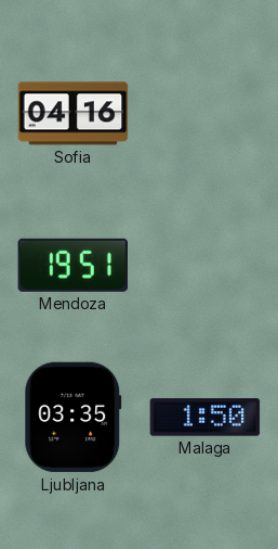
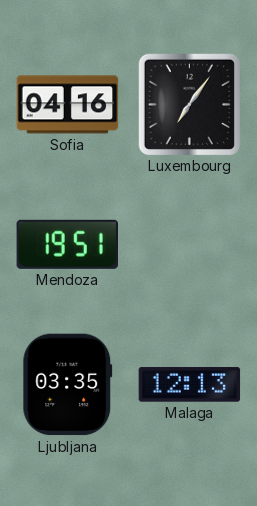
Luxembourg: none -> 7:06 (189, 104)
Malaga: 1:50 -> 12:13 (190, 385)
